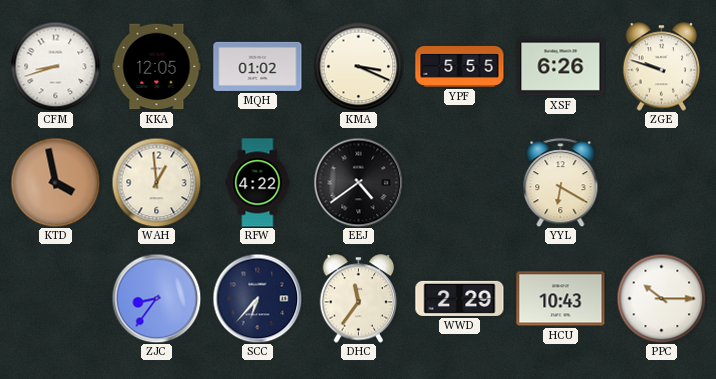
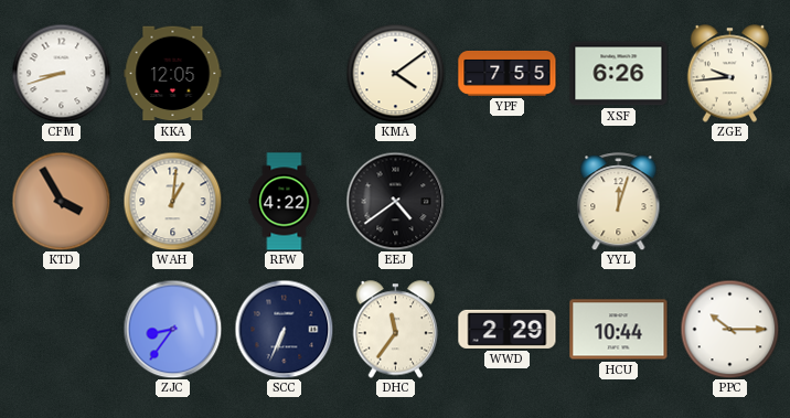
MQH: 01:02 -> none (258, 66)
KMA: 3:19 -> 4:09 (395, 73)
YPF: 5:55 -> 7:55 (508, 73)
ZGE: 9:48 -> 9:44 (730, 74)
KTD: 3:58 -> 3:55 (61, 201)
WAH: 12:59 -> 1:01 (172, 201)
YYL: 6:20 -> 12:03 (619, 202)
SCC: 6:37 -> 6:34 (284, 329)
HCU: 10:43 -> 10:44 (619, 330)
